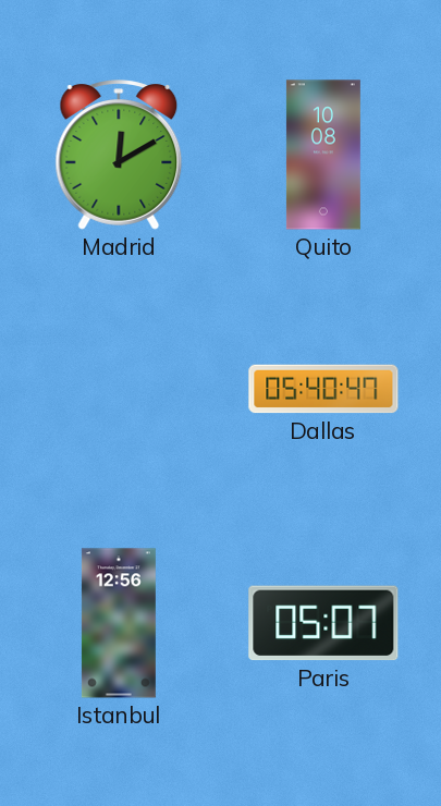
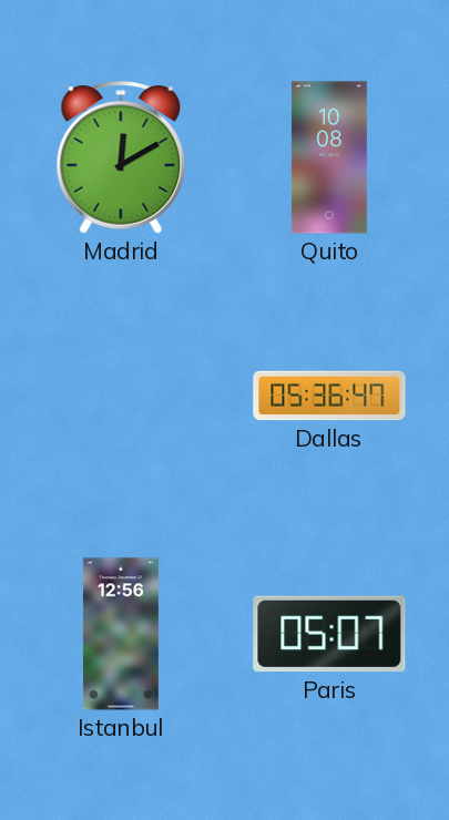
Dallas: 05:40 -> 05:36 (329, 396)
